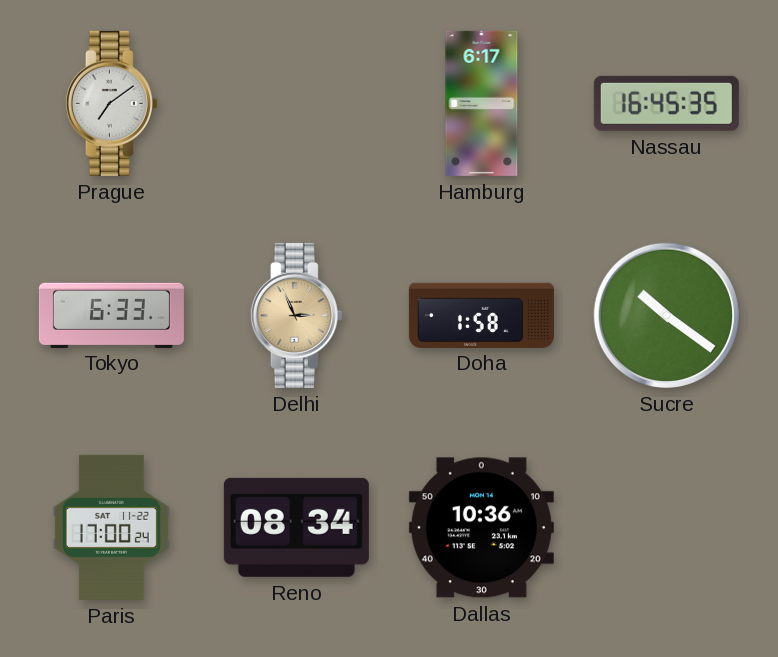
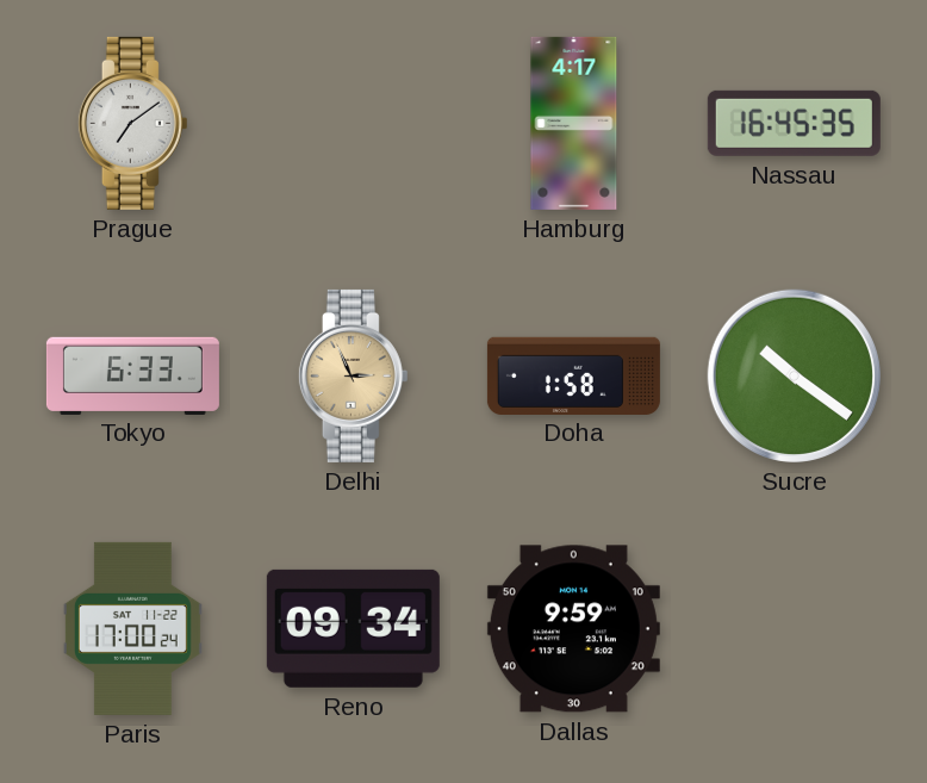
Hamburg: 6:17 -> 4:17 (574, 123)
Reno: 08:34 -> 09:34 (353, 628)
Dallas: 10:36 -> 9:59 (573, 629)
